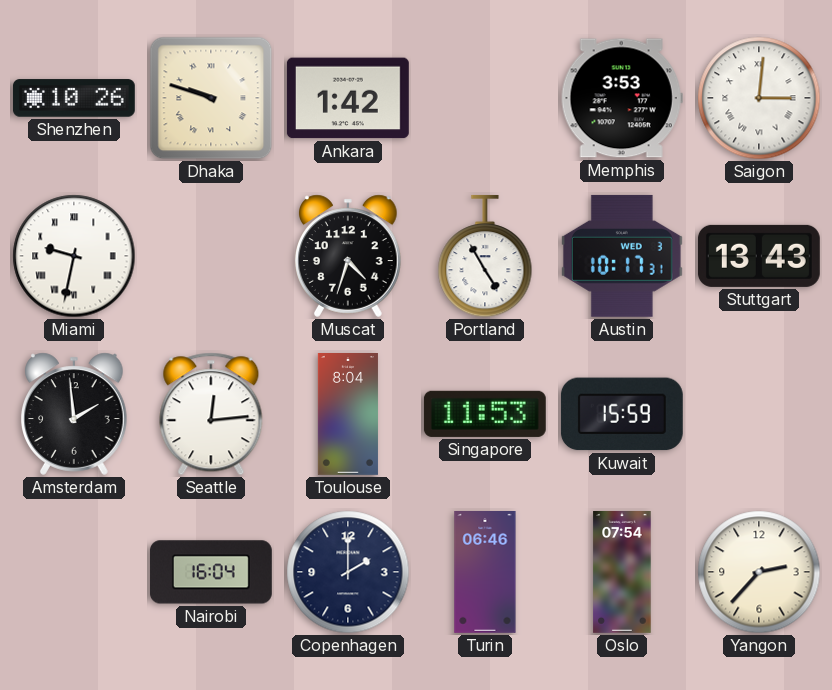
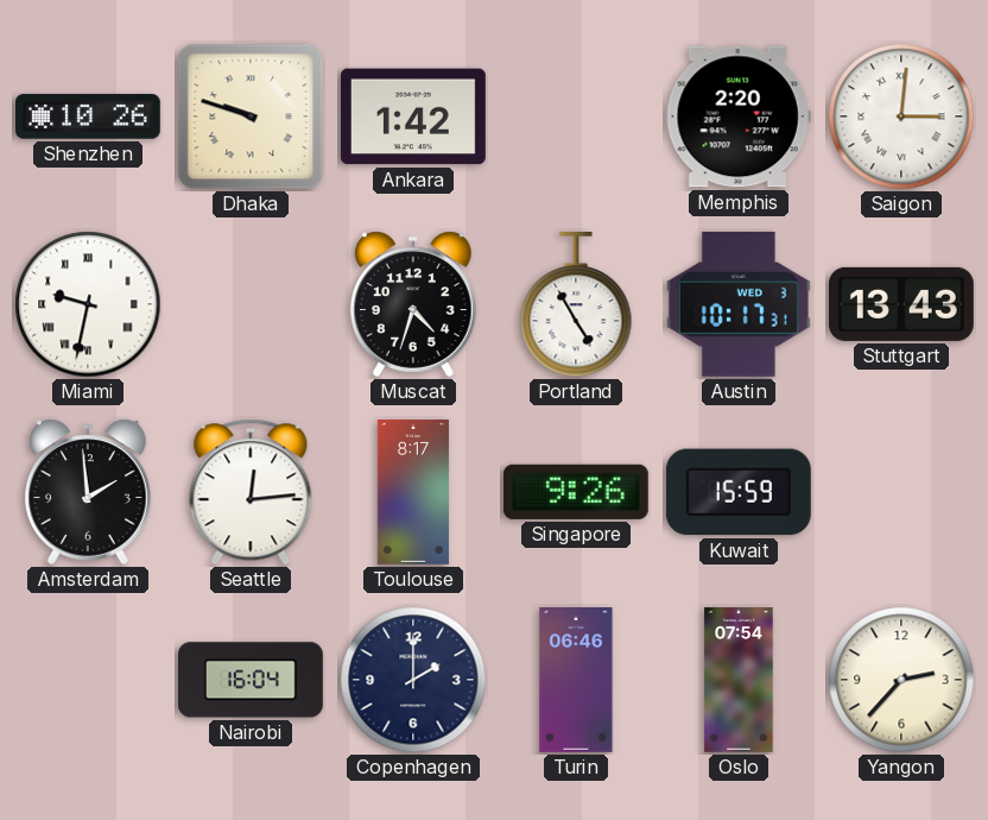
Memphis: 3:53 -> 2:20 (739, 116)
Toulouse: 8:04 -> 8:17 (413, 493)
Singapore: 11:53 -> 9:26 (576, 492)
